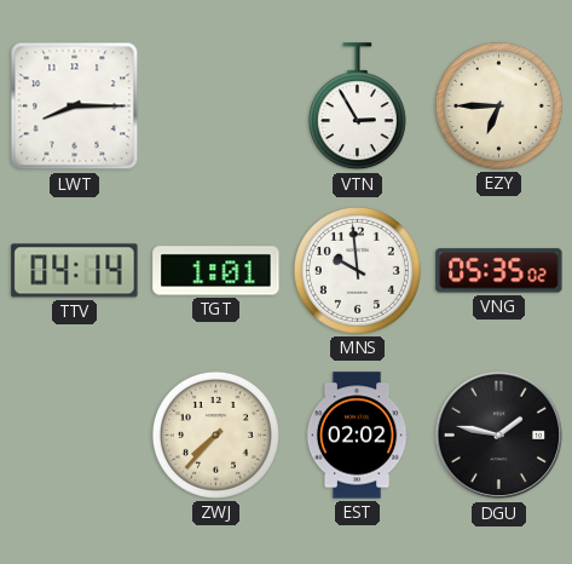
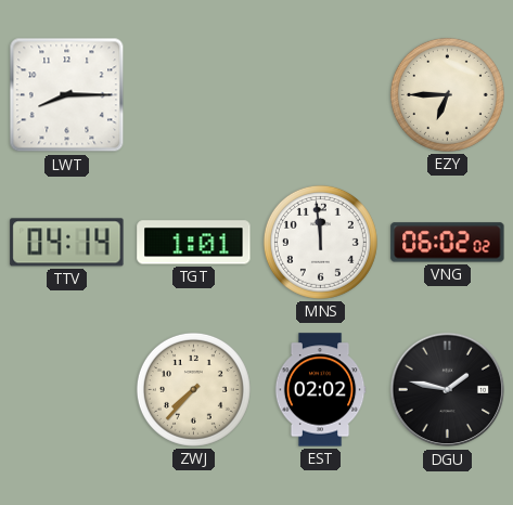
VTN: 2:55 -> none (357, 107)
MNS: 9:59 -> 11:59 (320, 242)
VNG: 05:35 -> 06:02 (448, 243)
